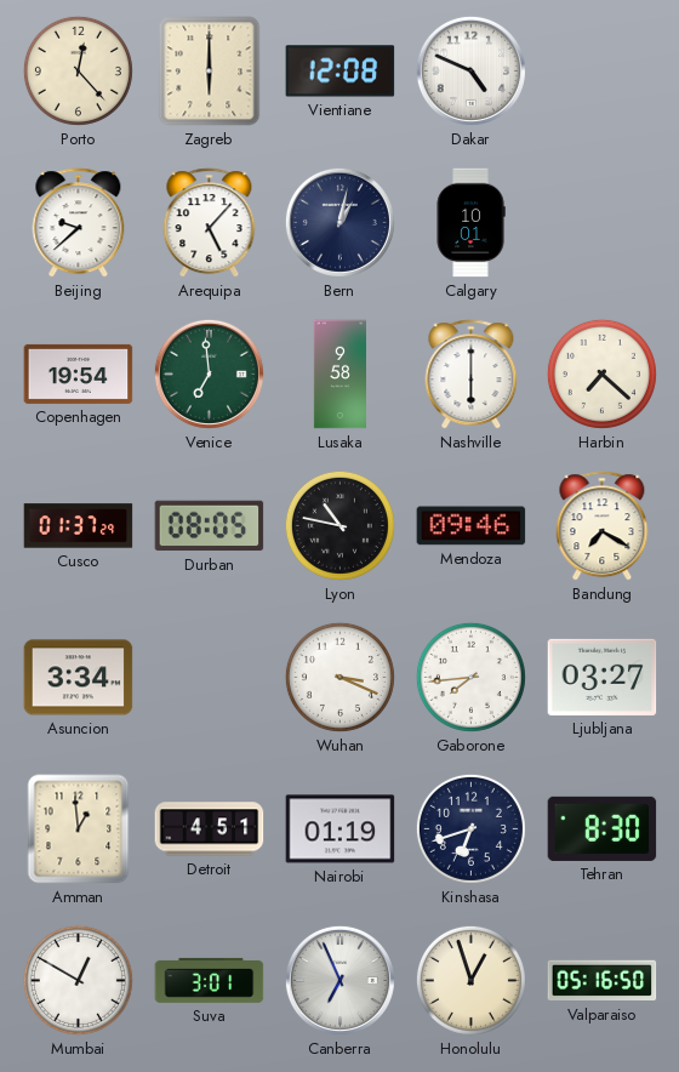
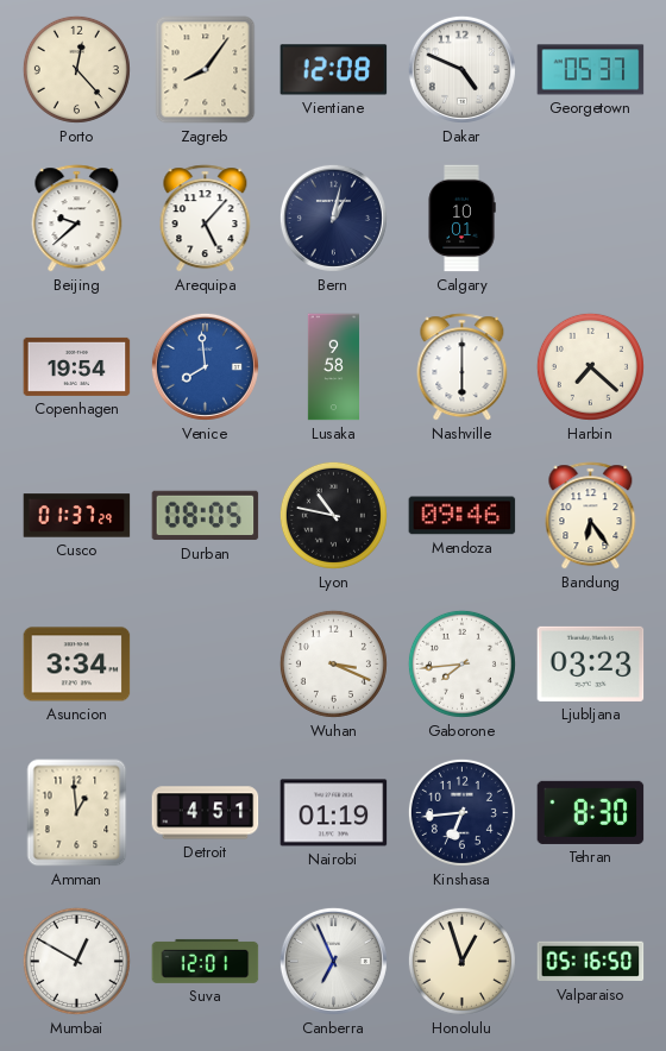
Zagreb: 6:00 -> 8:06 (206, 70)
Georgetown: none -> 05:37 (591, 70)
Venice: 6:59 -> 7:59 (205, 366)
Venice dial: green -> blue (205, 366)
Bandung: 7:20 -> 6:24 (591, 516)
Ljubljana: 03:27 -> 03:23 (591, 663)
Kinshasa: 6:42 -> 6:44 (461, 812)
Suva: 3:01 -> 12:01 (206, 961)
